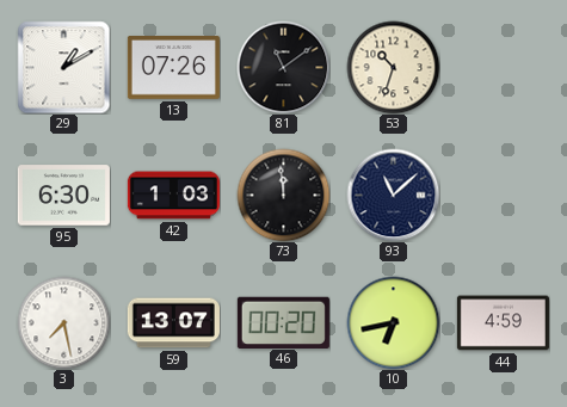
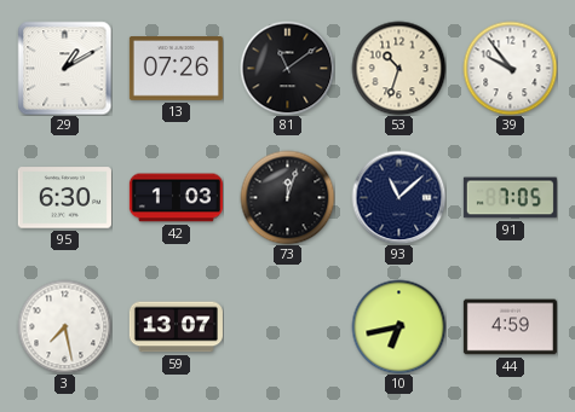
39: none -> 9:54 (510, 68)
73: 11:59 -> 12:03 (287, 197)
91: none -> 7:05 (510, 198)
46: 00:20 -> none (283, 322)
